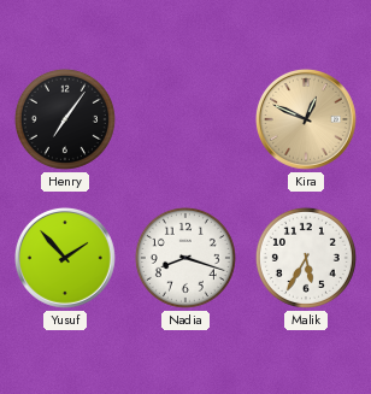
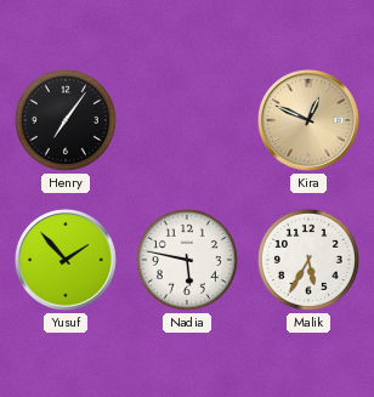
Nadia: 8:18 -> 5:47 (187, 260)
